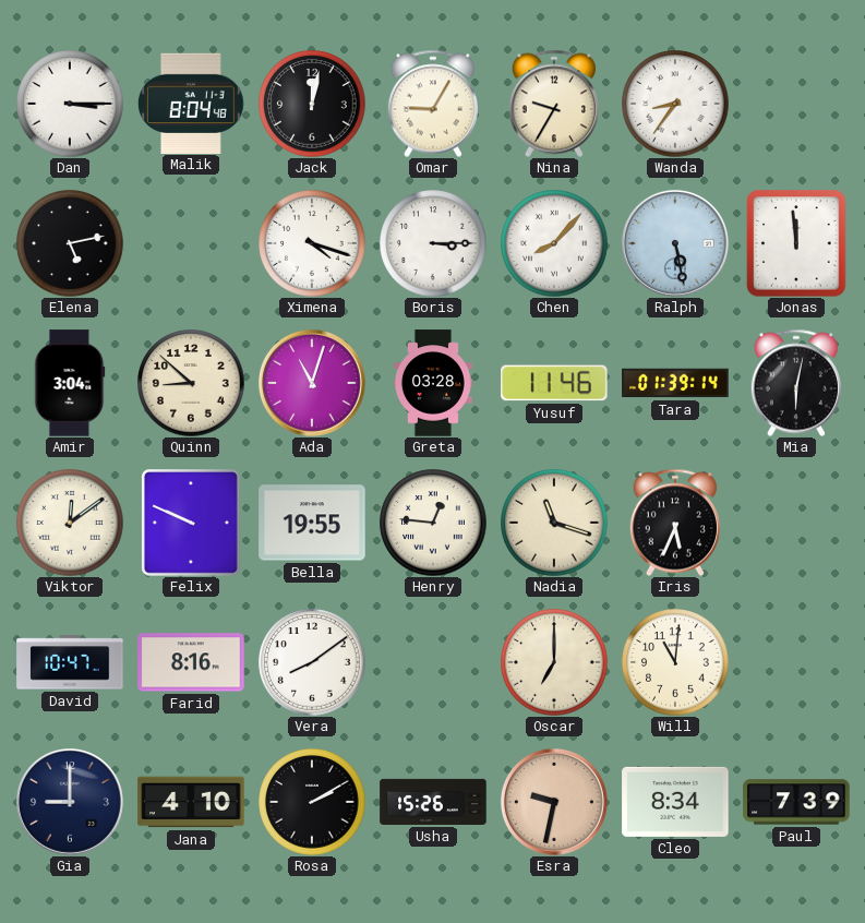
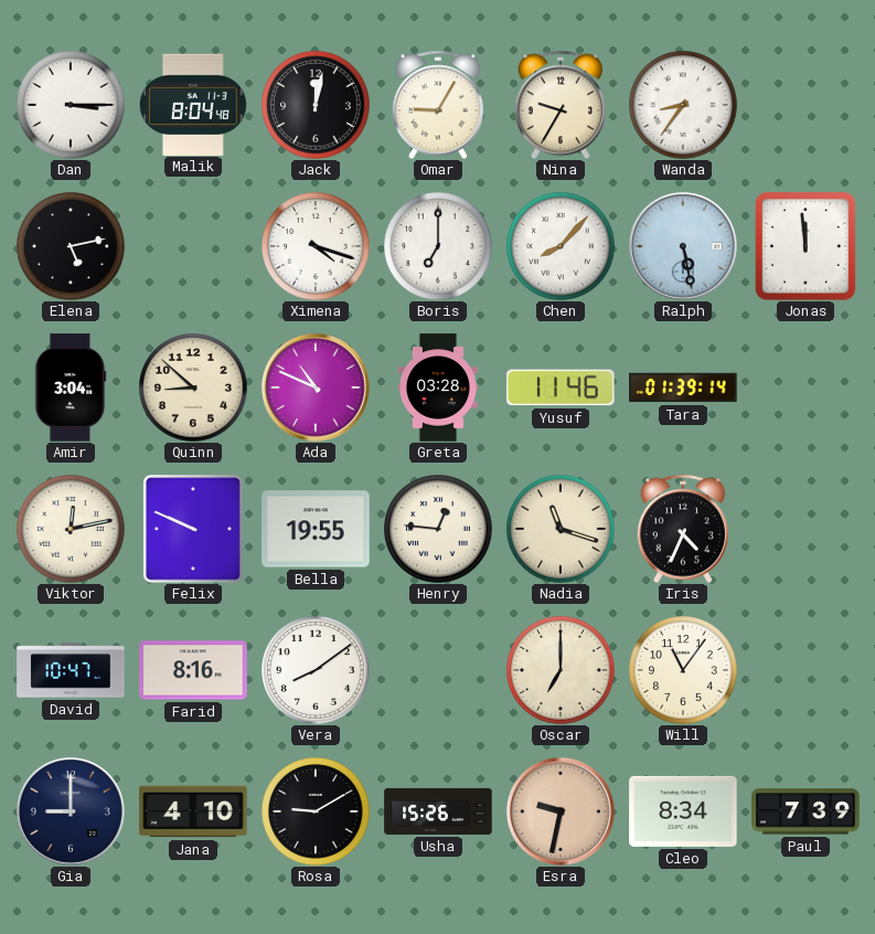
Boris: 3:15 -> 7:00 (438, 246)
Ada: 11:03 -> 10:49 (316, 388)
Mia: 6:02 -> none (796, 383)
Viktor: 12:09 -> 12:13 (71, 529)
Iris: 5:34 -> 4:34 (683, 529)
Will: 11:01 -> 11:06 (683, 670)
Rosa: 2:10 -> 9:10 (316, 811)
